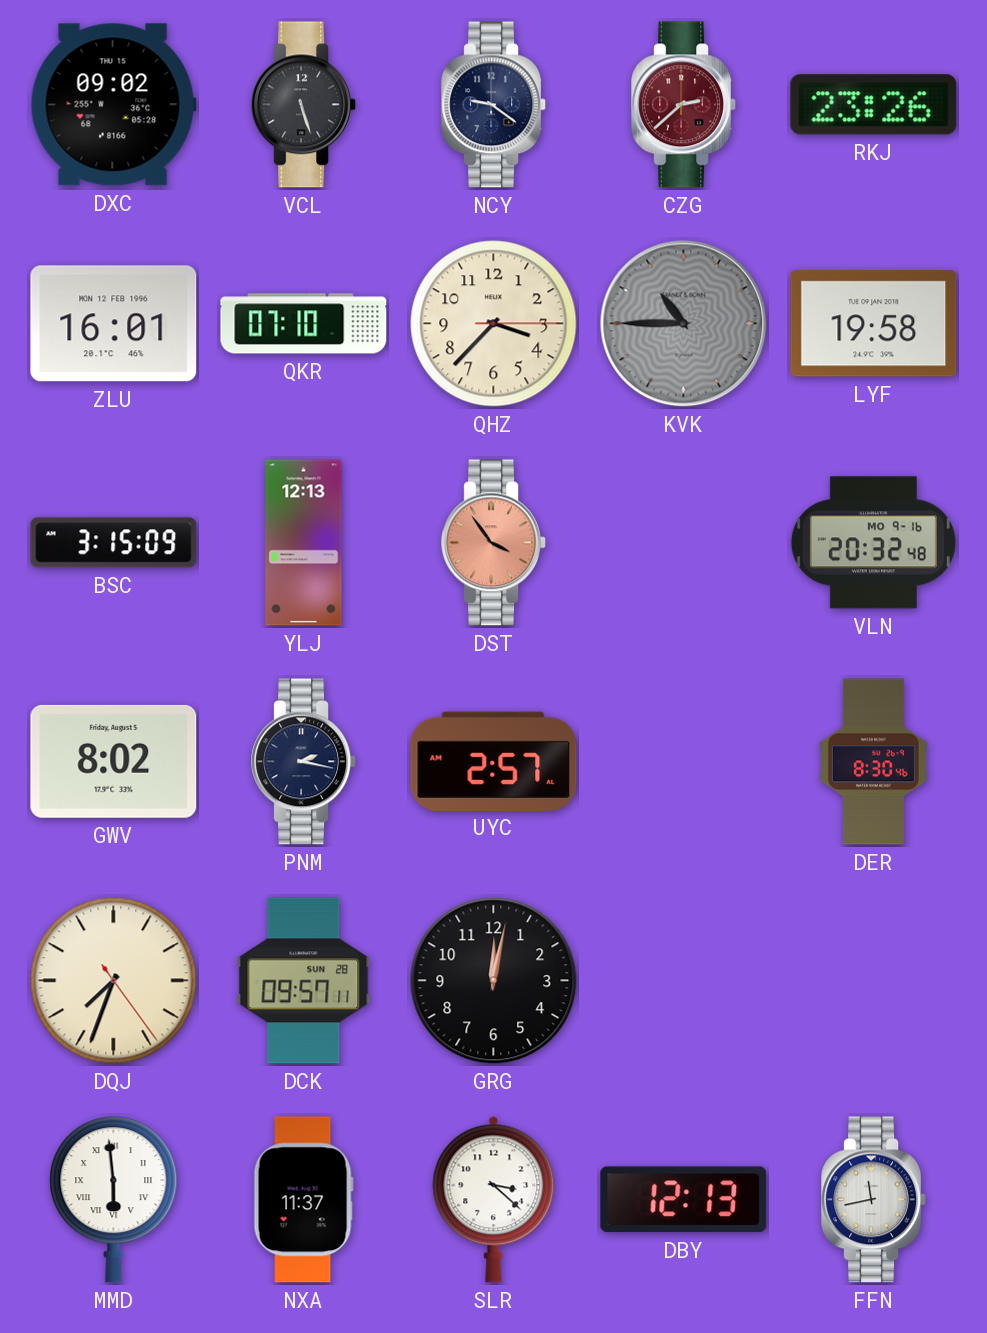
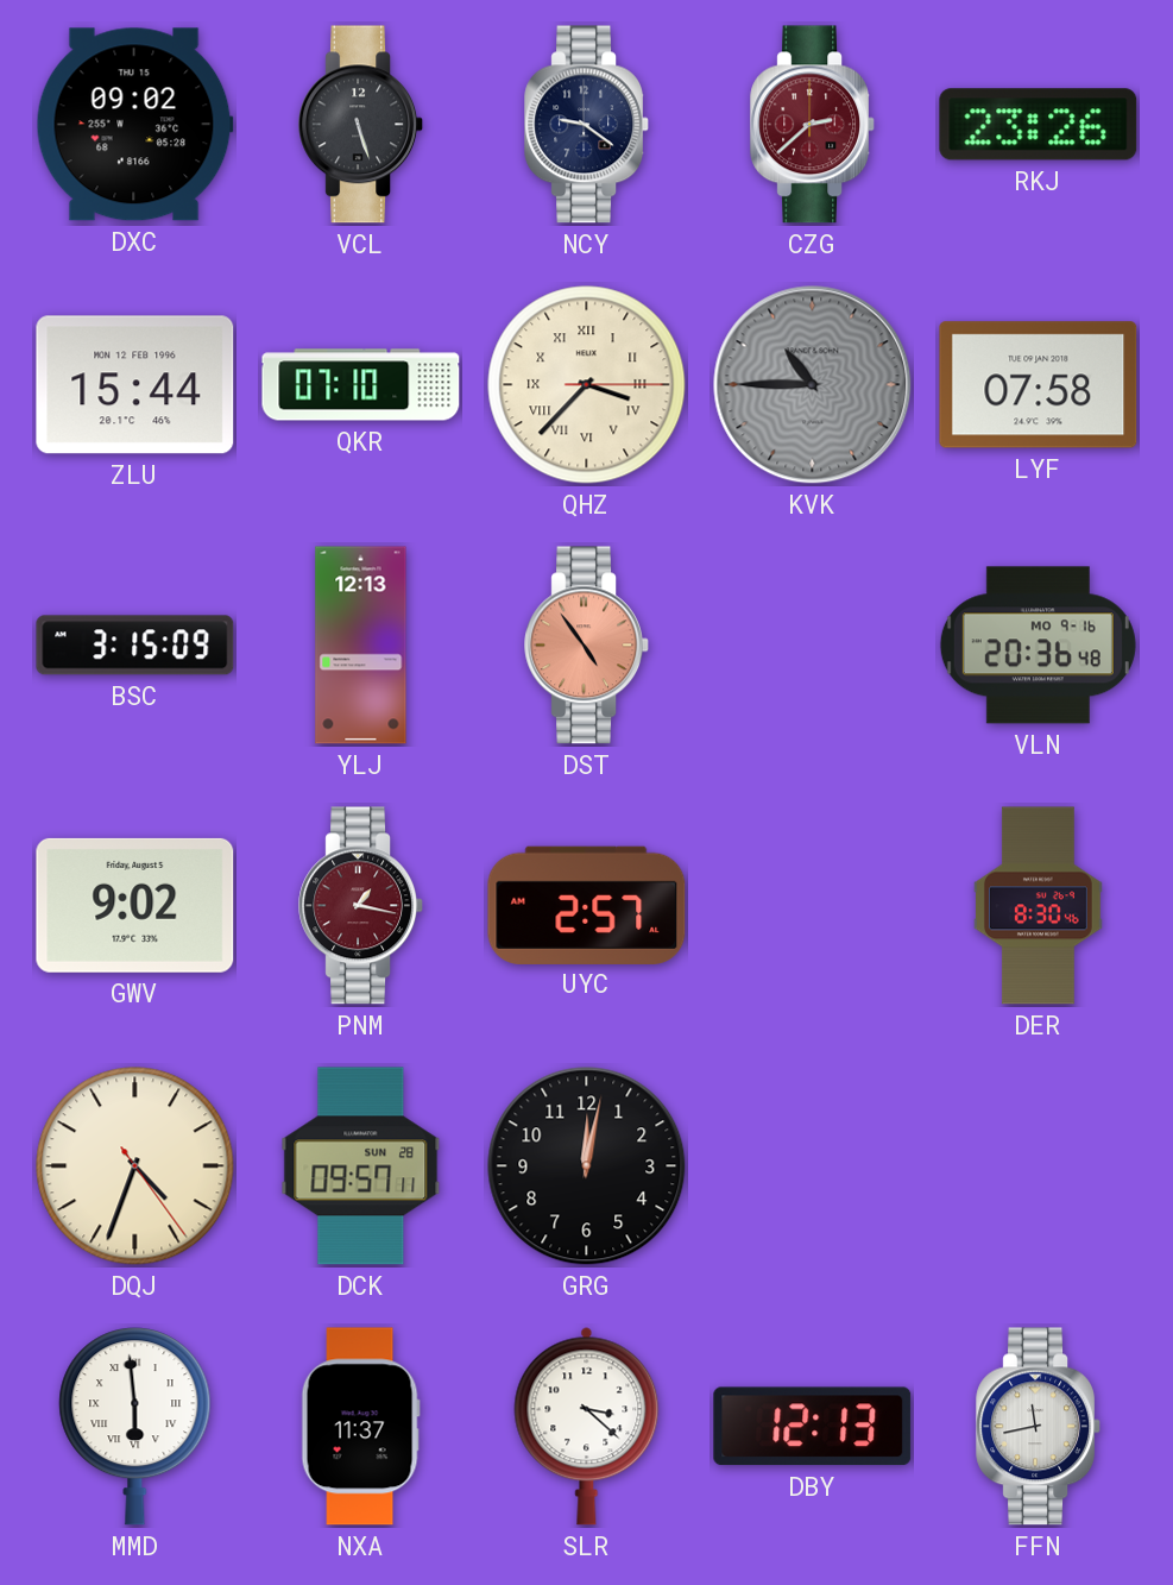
ZLU: 16:01 -> 15:44 (135, 385)
QHZ numerals: Arabic -> Roman (587, 385)
LYF: 19:58 -> 07:58 (1039, 385)
DST: 3:54 -> 4:54 (586, 646)
VLN: 20:32 -> 20:36 (1038, 646)
GWV: 8:02 -> 9:02 (135, 905)
PNM: 2:17 -> 1:17 (360, 906)
PNM dial: navy -> burgundy (360, 906)
DQJ: 7:33 -> 4:33 (135, 1166)
